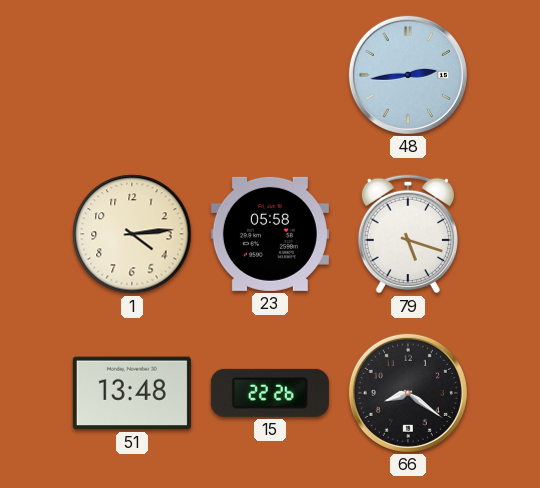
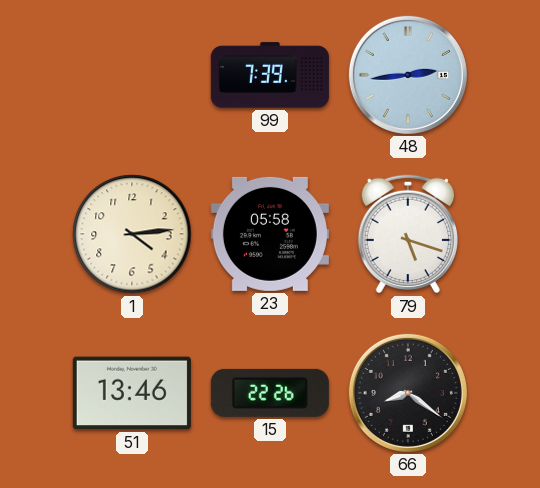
99: none -> 7:39 (270, 75)
51: 13:48 -> 13:46 (132, 393)
